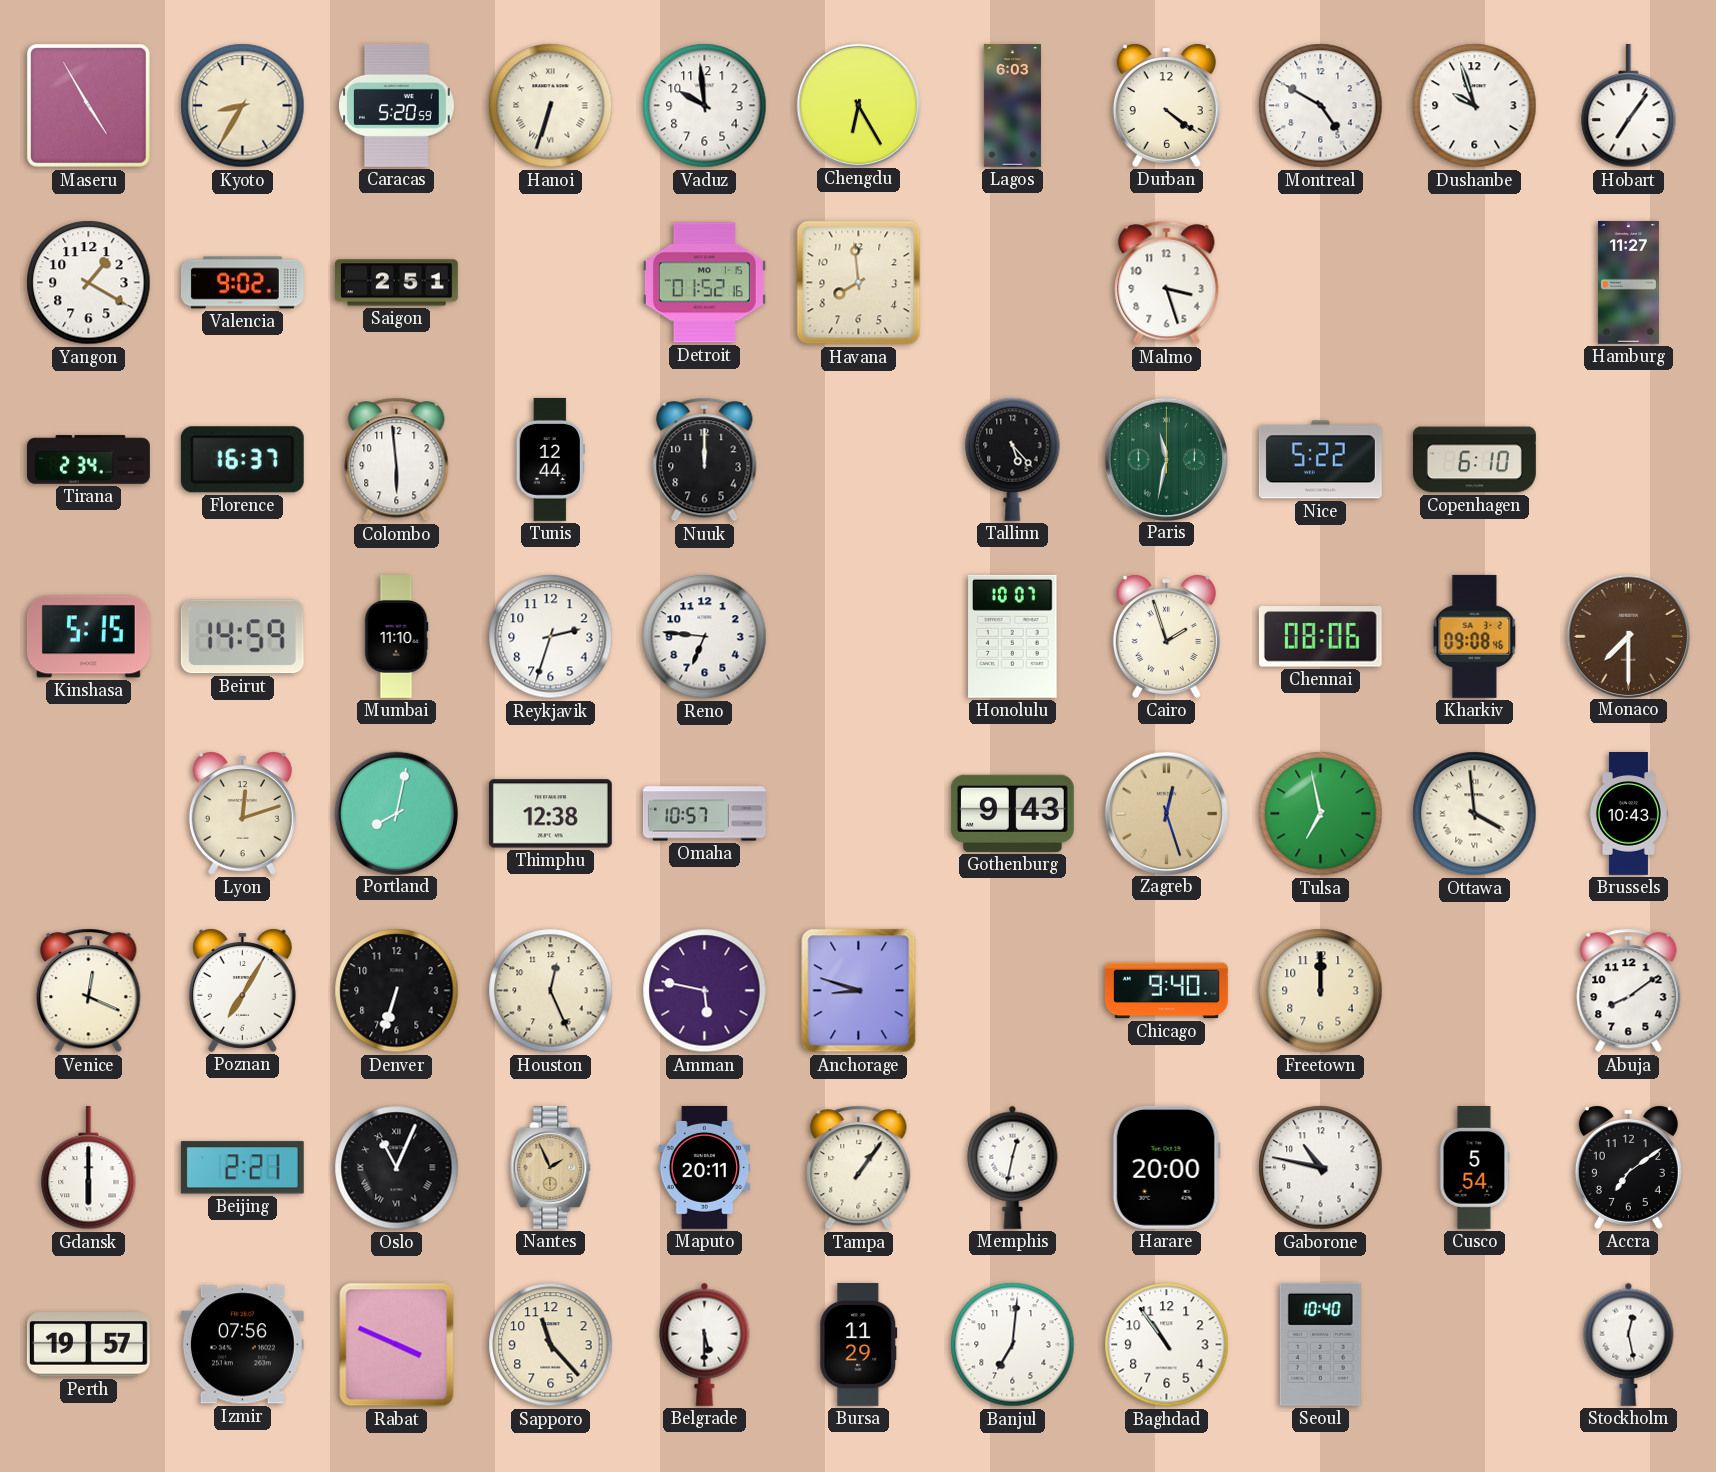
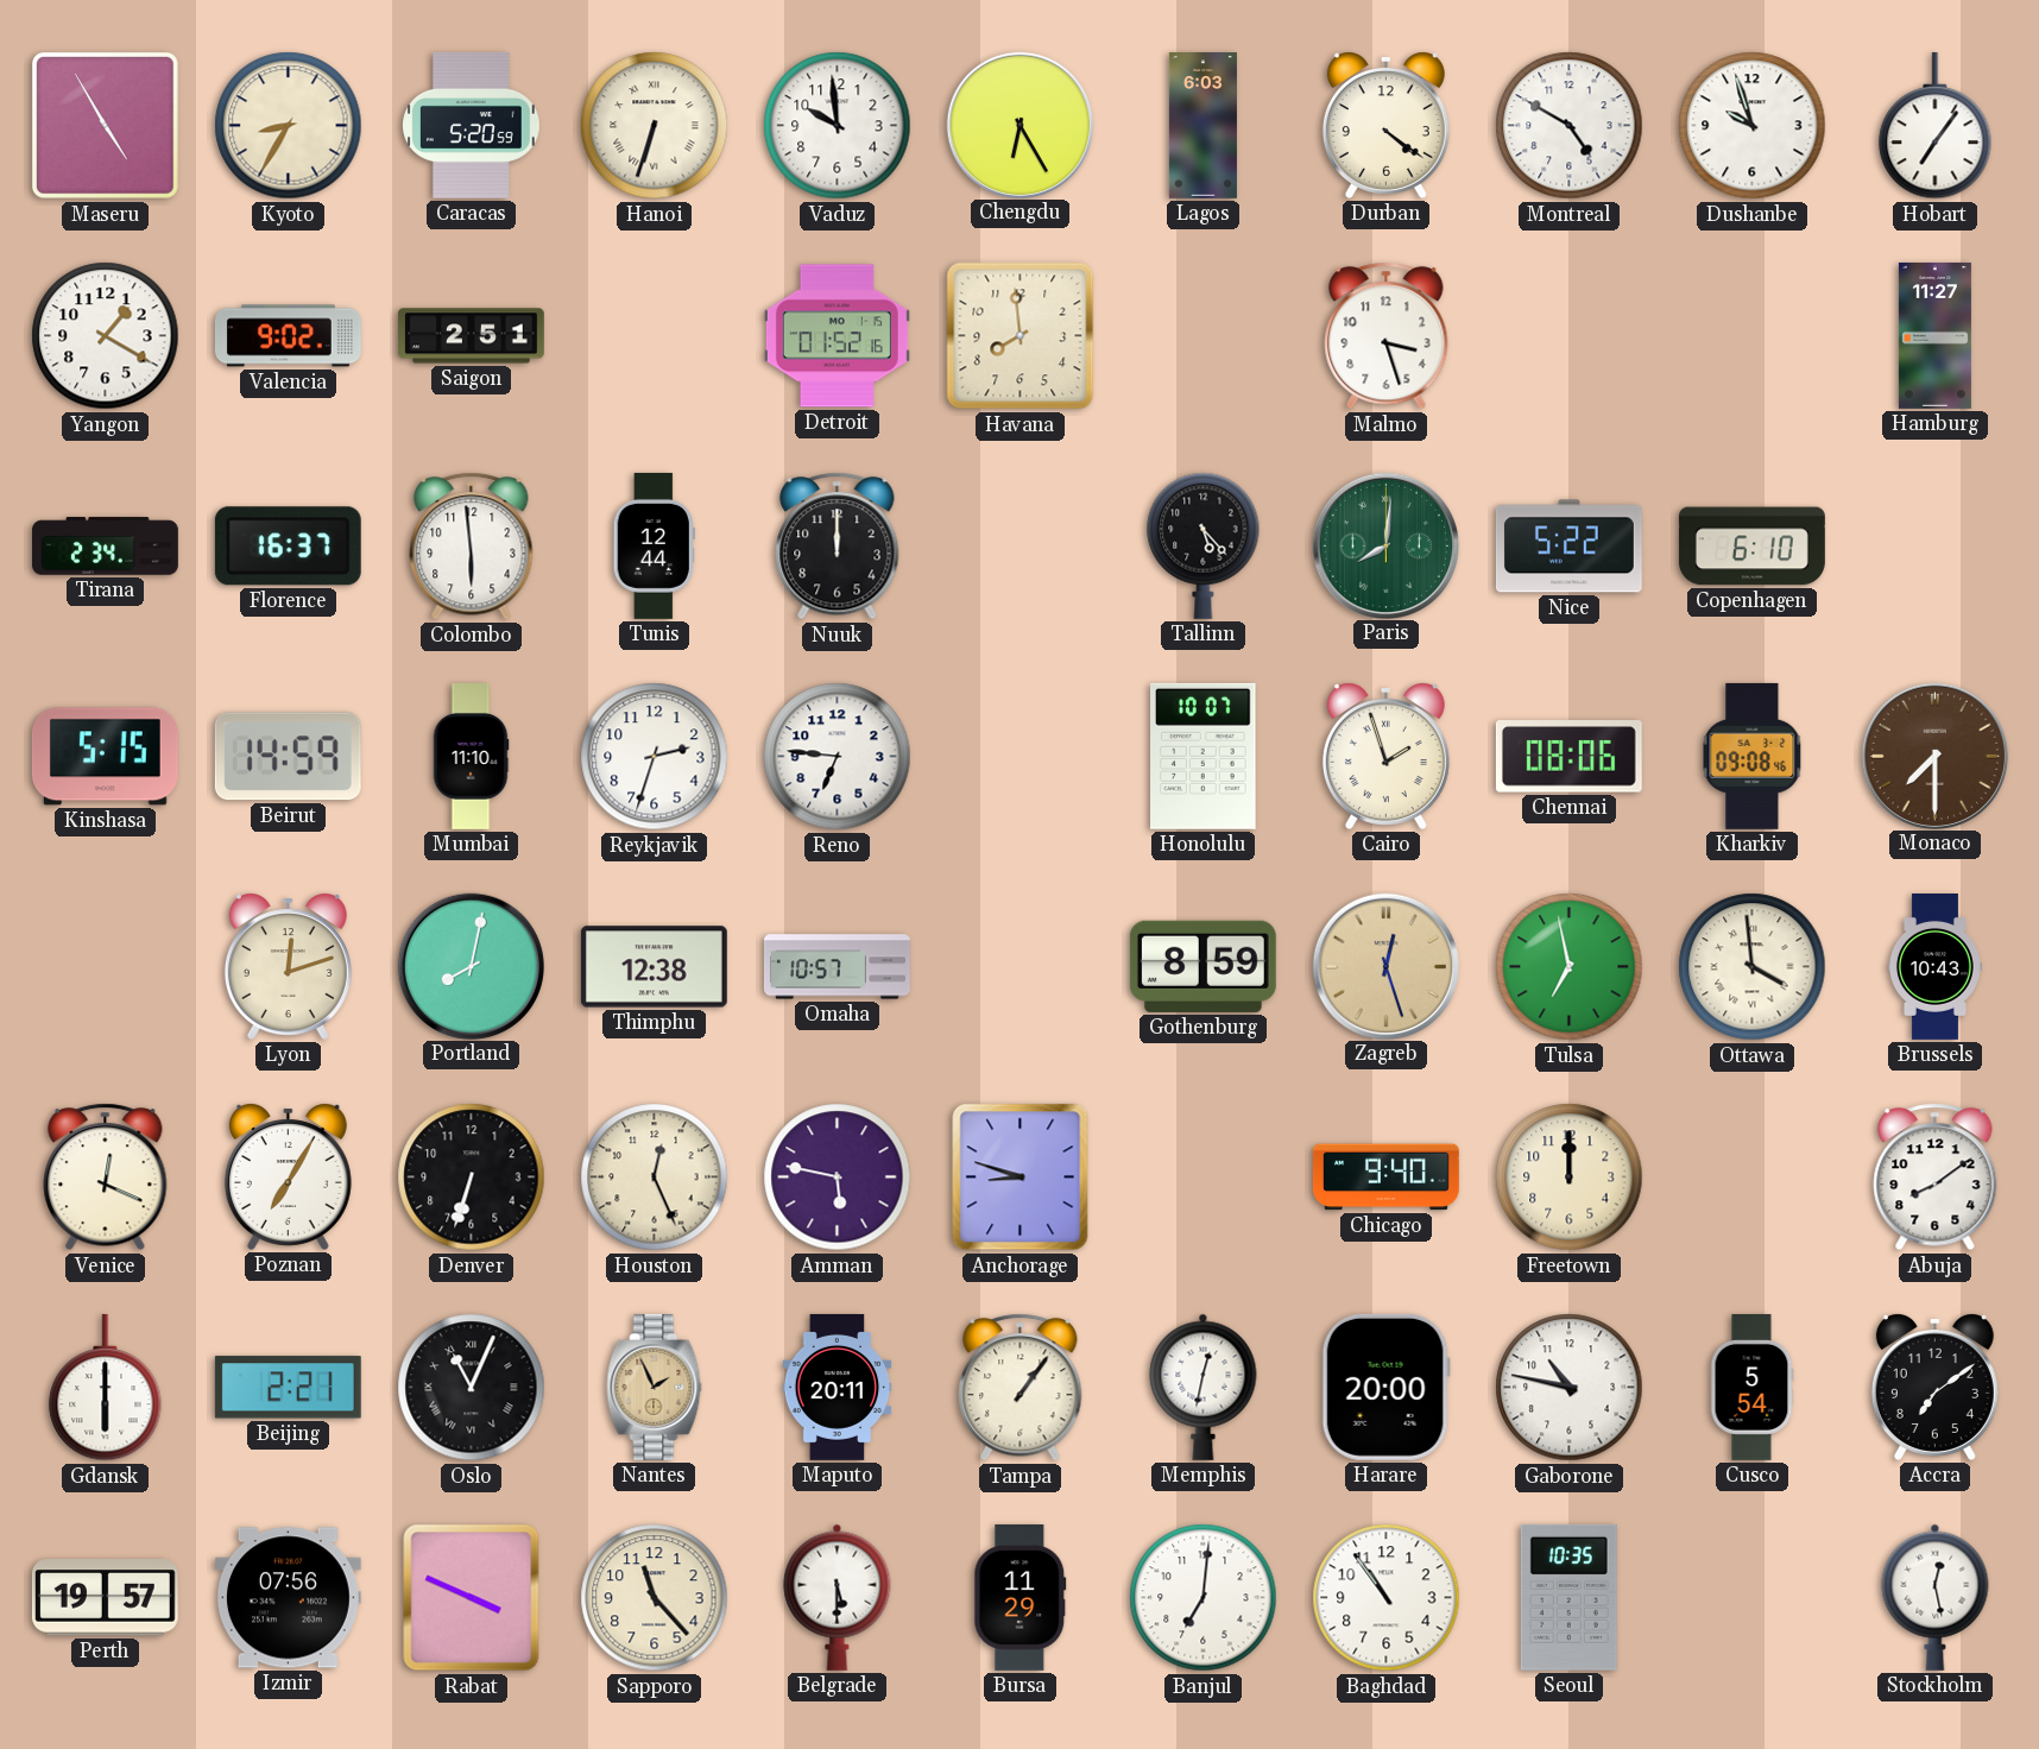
Paris: 11:32 -> 8:01 (1385, 545)
Gothenburg: 9:43 -> 8:59 (1202, 966)
Seoul: 10:40 -> 10:35 (1568, 1597)
